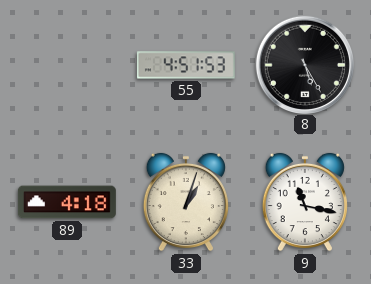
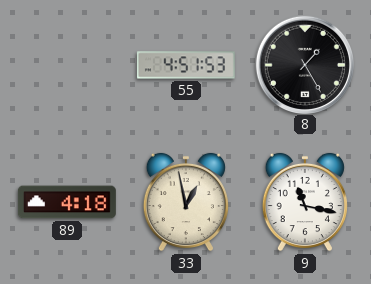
8: 5:25 -> 1:25 (304, 64)
33: 1:03 -> 12:58 (186, 202)
